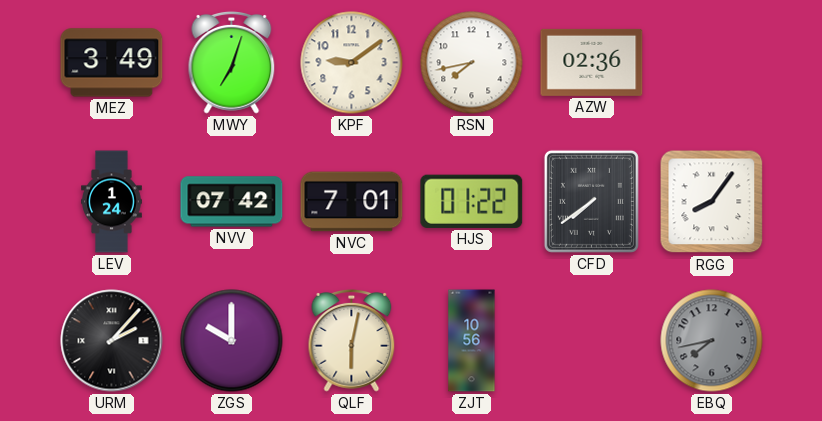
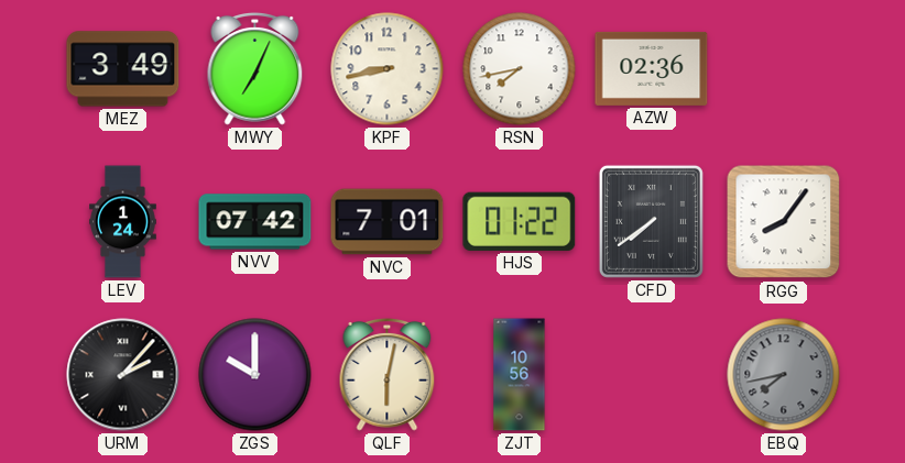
MWY: 7:03 -> 7:04 (255, 68)
KPF: 9:09 -> 8:43 (388, 69)
